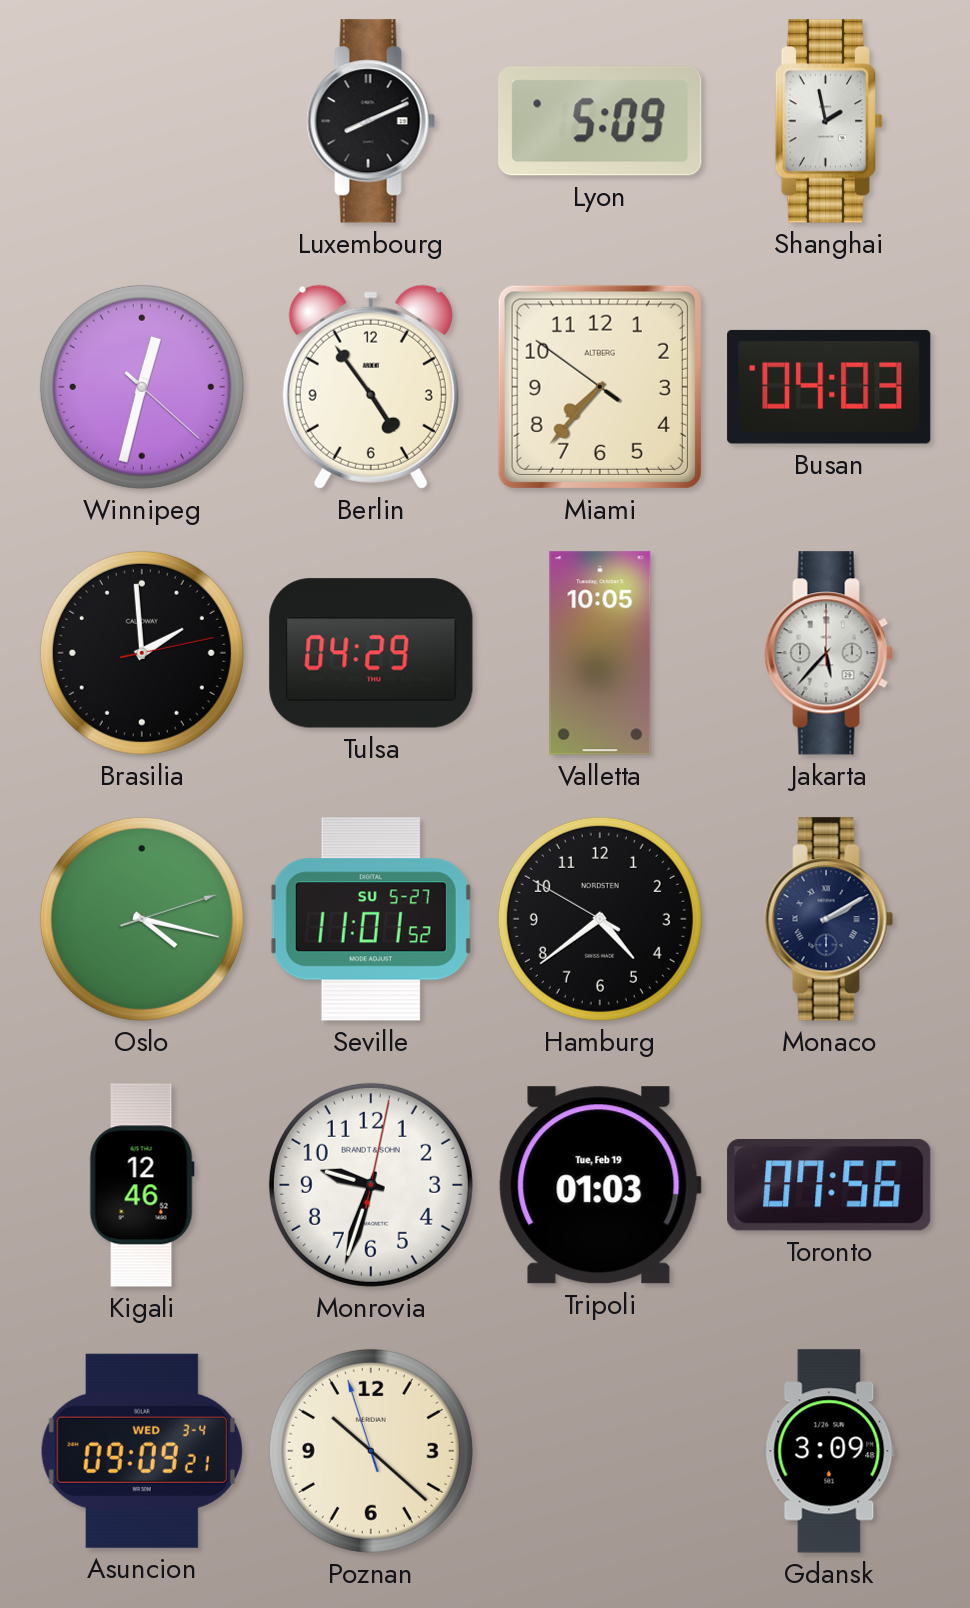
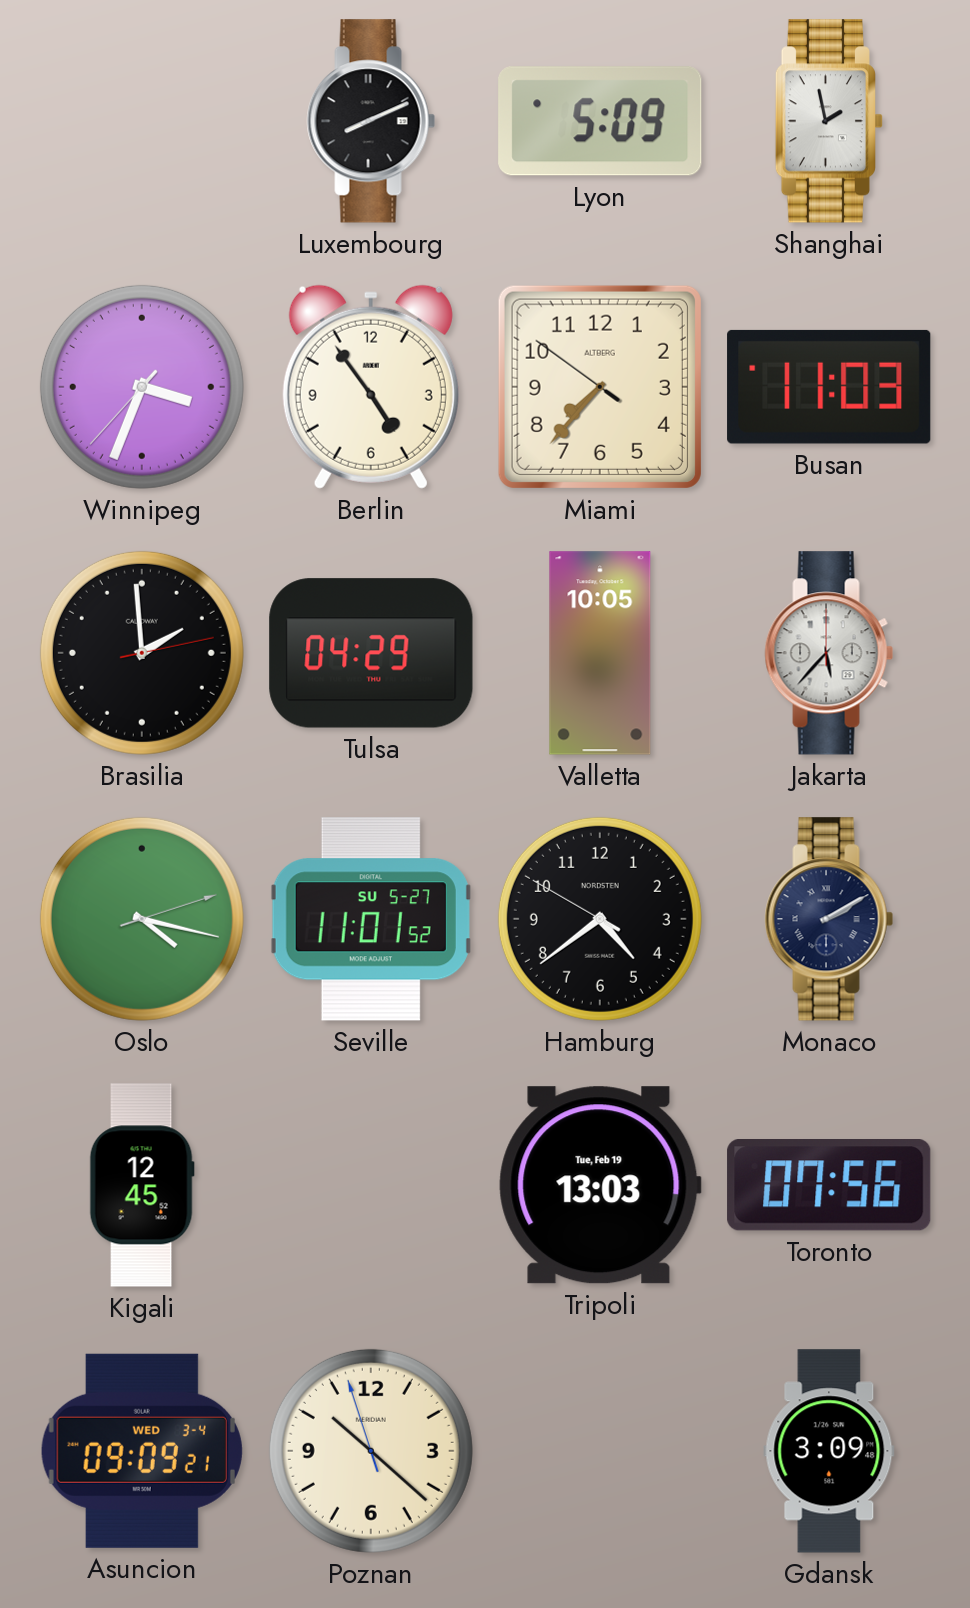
Winnipeg: 12:32 -> 3:33 (142, 387)
Busan: 04:03 -> 11:03 (829, 387)
Kigali: 12:46 -> 12:45 (142, 1185)
Monrovia: 9:33 -> none (371, 1185)
Tripoli: 01:03 -> 13:03 (600, 1185)
